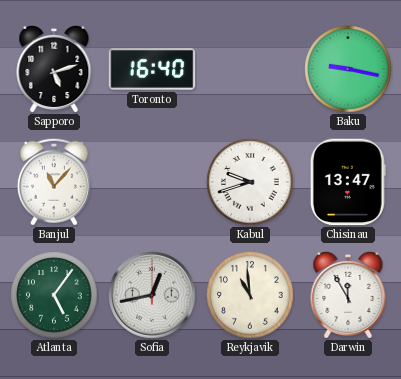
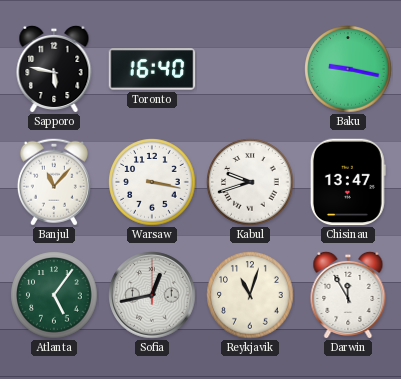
Sapporo: 5:12 -> 5:47 (54, 68)
Warsaw: none -> 3:17 (152, 182)
Reykjavik: 10:59 -> 11:03 (250, 295)
